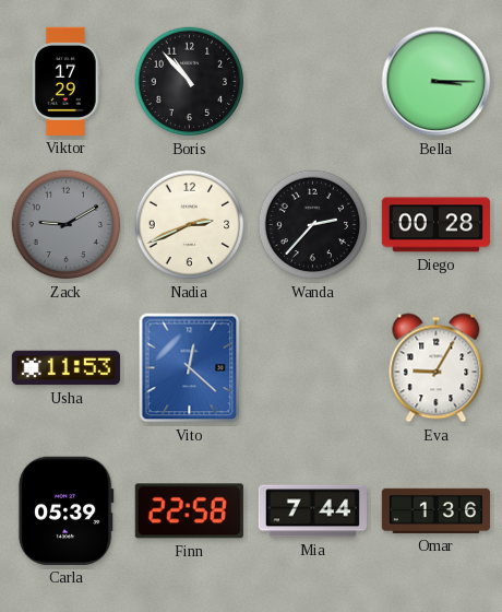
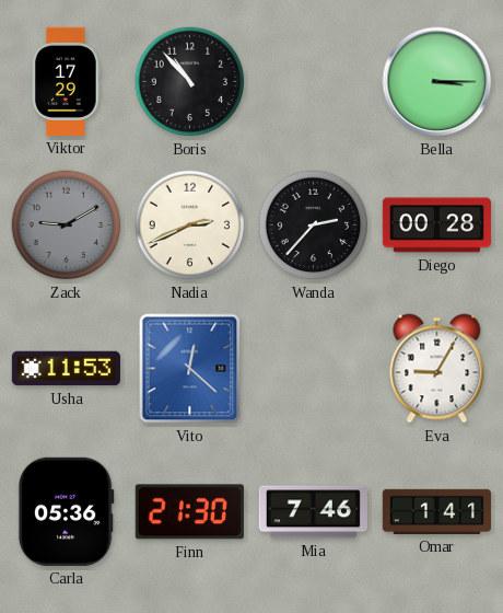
Carla: 05:39 -> 05:36 (66, 511)
Finn: 22:58 -> 21:30 (189, 512)
Mia: 7:44 -> 7:46 (313, 512)
Omar: 1:36 -> 1:41 (436, 511)
